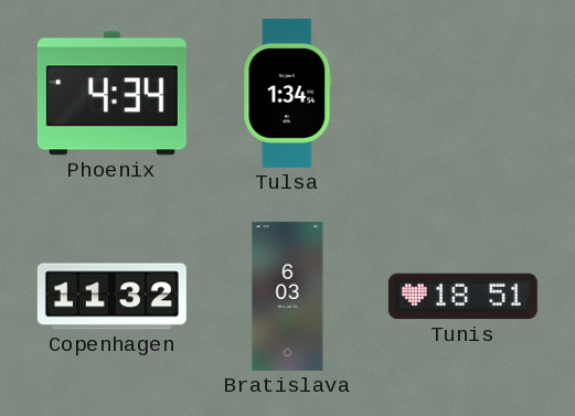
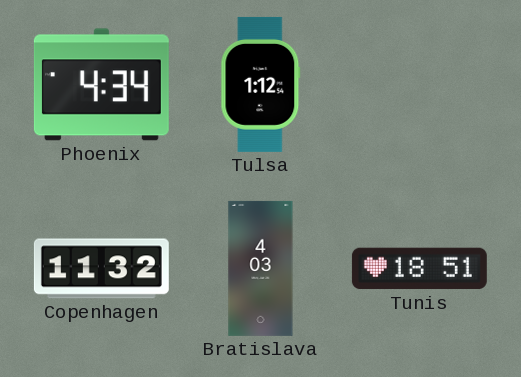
Tulsa: 1:34 -> 1:12 (261, 84)
Bratislava: 6:03 -> 4:03 (261, 268)
